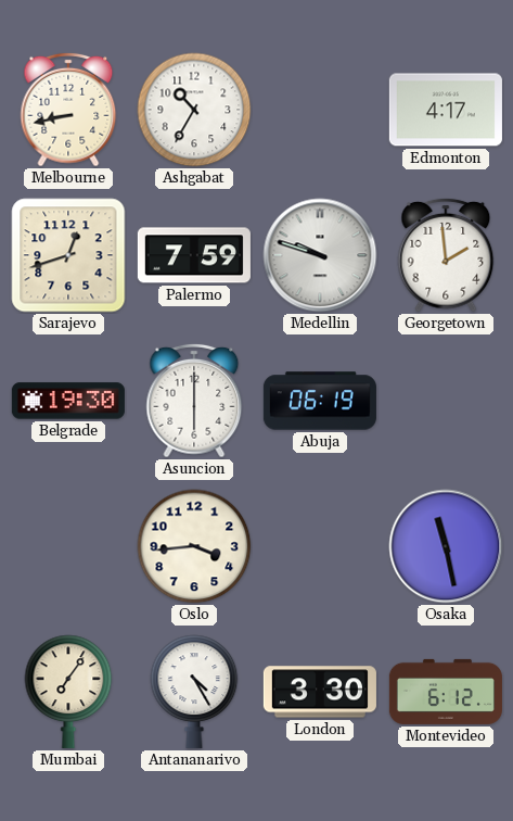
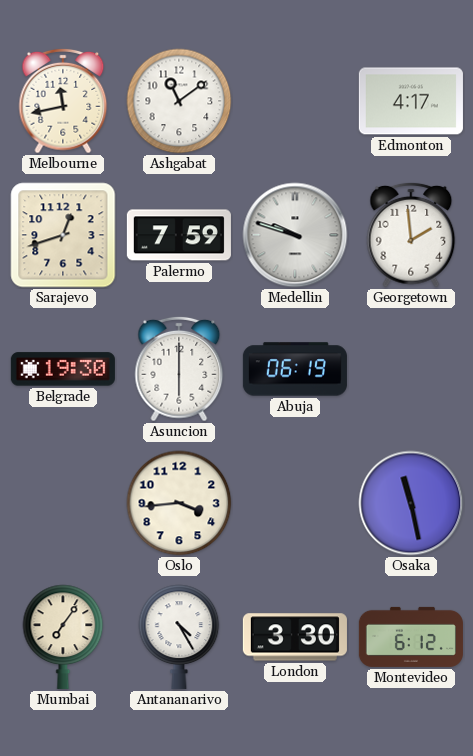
Melbourne: 8:43 -> 11:43 (63, 101)
Ashgabat: 10:35 -> 11:09 (179, 101)
